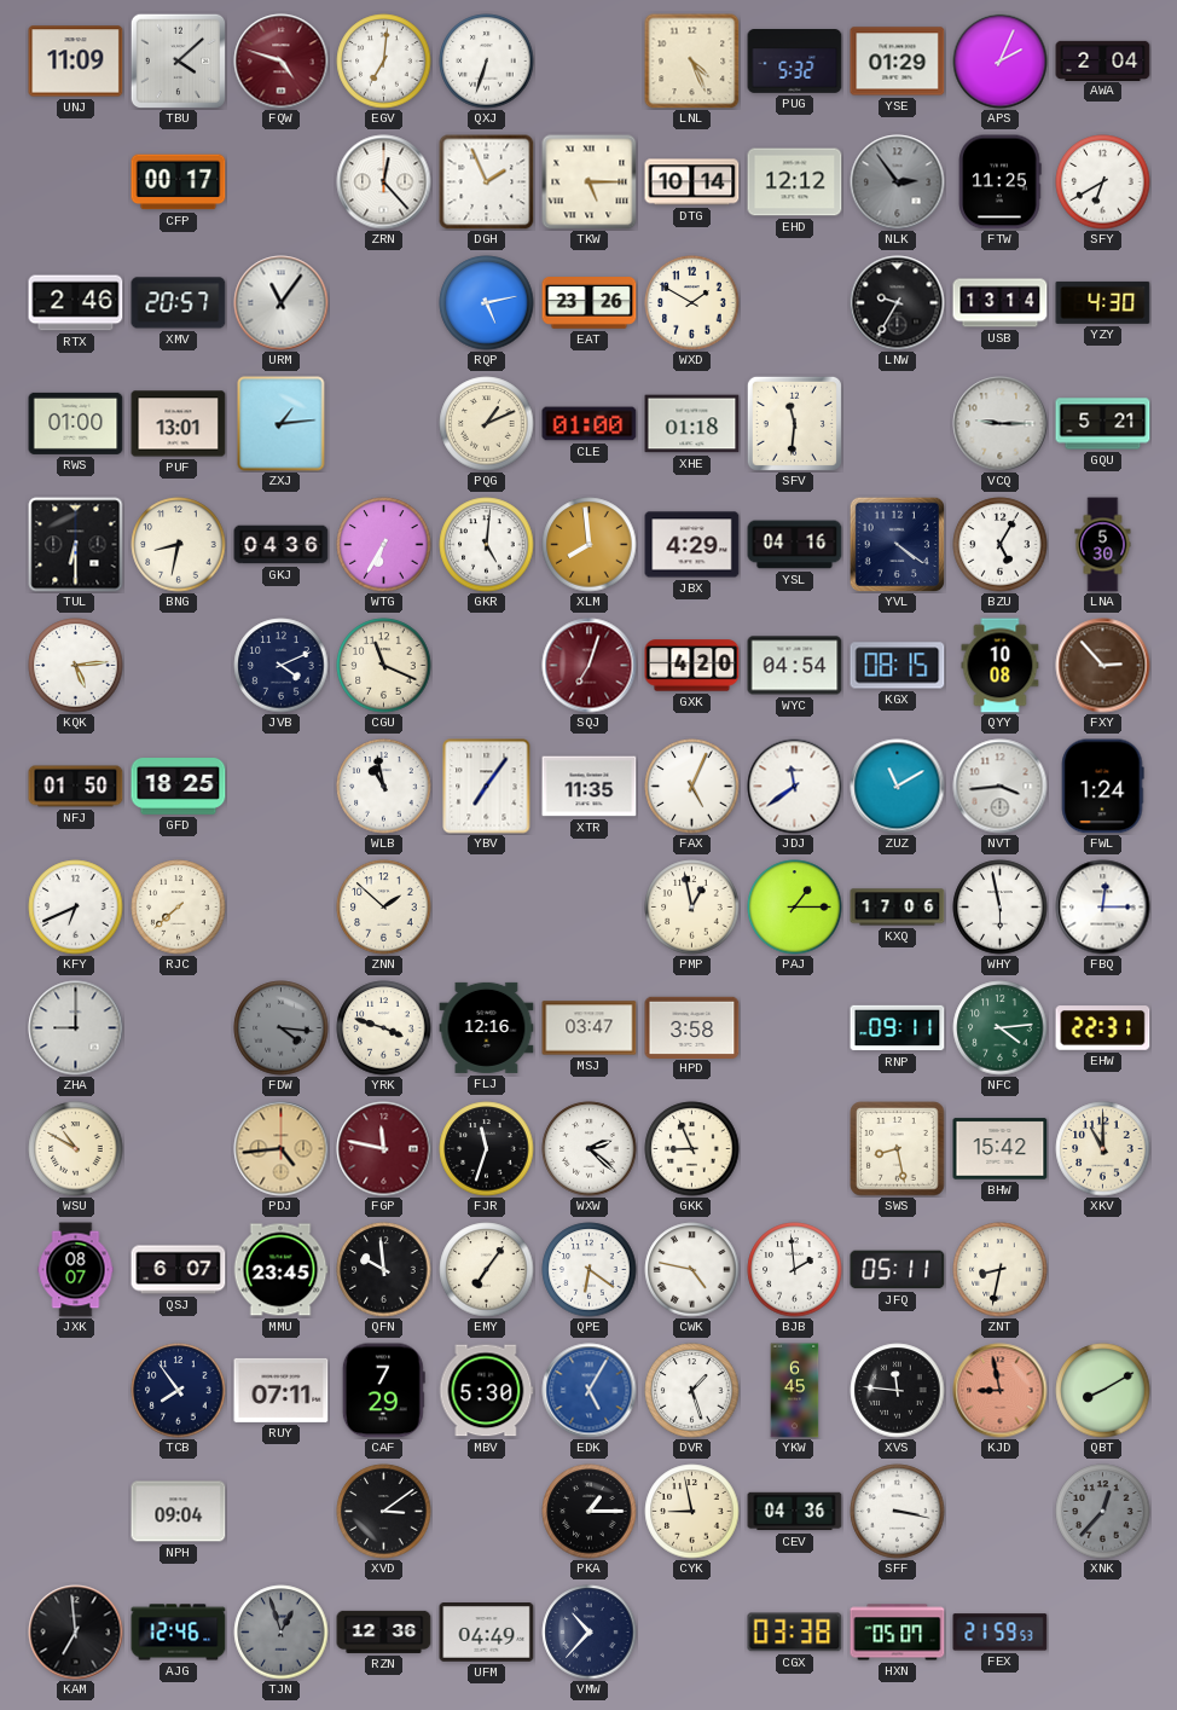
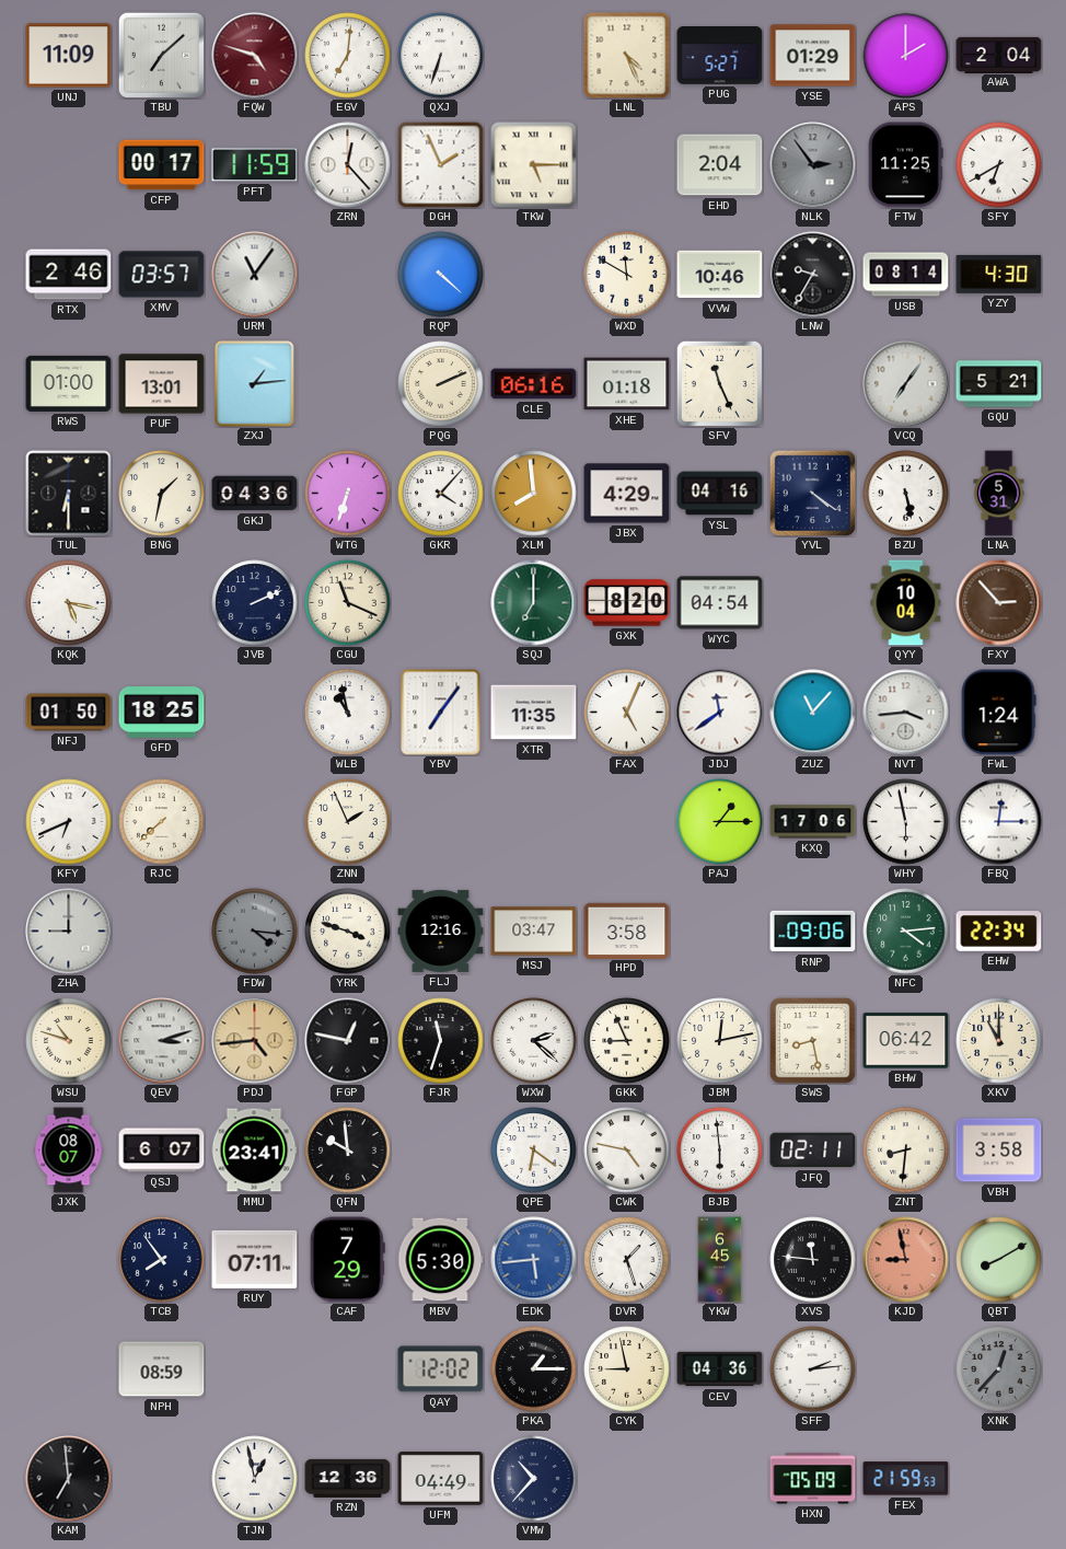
TBU: 4:08 -> 7:08 (161, 55)
PUG: 5:32 -> 5:27 (720, 56)
APS: 2:04 -> 2:00 (906, 56)
PFT: none -> 11:59 (255, 165)
DTG: 10:14 -> none (692, 182)
EHD: 12:12 -> 2:04 (720, 165)
XMV: 20:57 -> 03:57 (162, 275)
RQP: 5:13 -> 4:22 (441, 275)
EAT: 23:26 -> none (590, 303)
WXD: 1:50 -> 11:50 (627, 275)
VVW: none -> 10:46 (720, 275)
USB: 13:14 -> 08:14 (906, 275)
PQG: 1:11 -> 2:11 (441, 384)
CLE: 01:00 -> 06:16 (534, 384)
SFV: 11:31 -> 11:26 (719, 383)
VCQ: 9:15 -> 7:06 (906, 384)
BNG: 8:32 -> 1:32 (162, 494)
WTG: 6:35 -> 6:33 (348, 494)
GKR: 5:01 -> 4:07 (441, 494)
BZU: 5:05 -> 5:28 (906, 494)
LNA: 5:30 -> 5:31 (999, 494)
KQK: 5:14 -> 5:17 (69, 603)
JVB: 4:11 -> 2:11 (255, 603)
SQJ: 7:03 -> 7:00 (534, 603)
SQJ dial: burgundy -> green (534, 603)
GXK: 4:20 -> 8:20 (627, 603)
KGX: 08:15 -> none (898, 666)
QYY: 10:08 -> 10:04 (906, 603)
ZUZ: 11:10 -> 11:07 (813, 713)
ZNN: 1:52 -> 1:56 (348, 822)
PMP: 12:58 -> none (692, 908)
RNP: 09:11 -> 09:06 (813, 932)
EHW: 22:31 -> 22:34 (999, 932)
WSU: 10:50 -> 10:48 (69, 1041)
QEV: none -> 3:12 (162, 1041)
FGP: 11:47 -> 12:47 (348, 1041)
FGP dial: burgundy -> black (348, 1041)
JBM: none -> 12:13 (720, 1041)
BHW: 15:42 -> 06:42 (906, 1041)
MMU: 23:45 -> 23:41 (254, 1151)
EMY: 7:06 -> none (487, 1270)
BJB: 1:59 -> 5:59 (720, 1151)
JFQ: 05:11 -> 02:11 (813, 1151)
ZNT: 8:32 -> 8:31 (906, 1151)
VBH: none -> 3:58 (999, 1151)
EDK: 5:05 -> 5:44 (534, 1260)
NPH: 09:04 -> 08:59 (162, 1369)
XVD: 3:09 -> none (384, 1512)
QAY: none -> 12:02 (441, 1369)
SFF: 3:17 -> 2:14 (813, 1369)
AJG: 12:46 -> none (179, 1633)
TJN: 12:57 -> 12:58 (255, 1479)
TJN dial: grey -> white (255, 1479)
CGX: 03:38 -> none (795, 1633)
HXN: 05:07 -> 05:09 (813, 1479)
